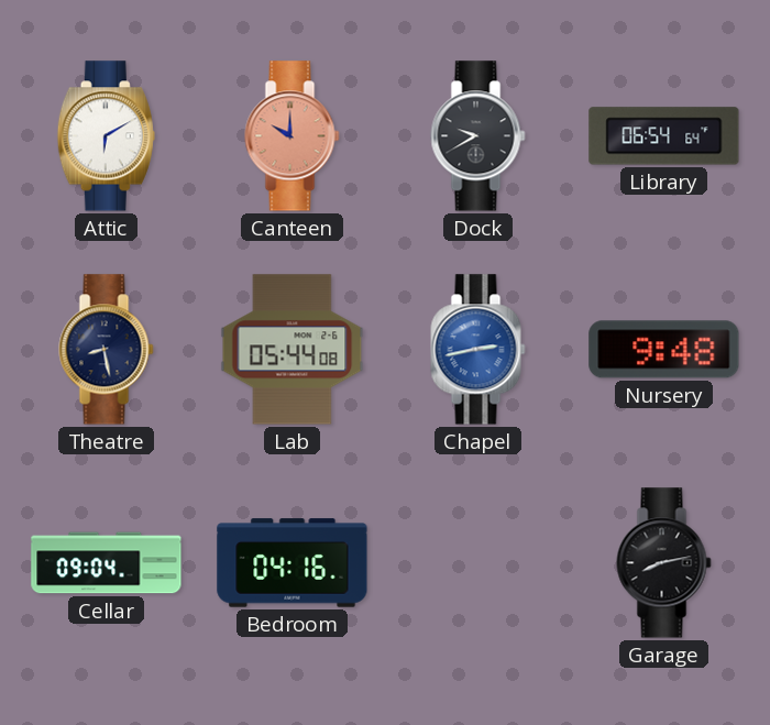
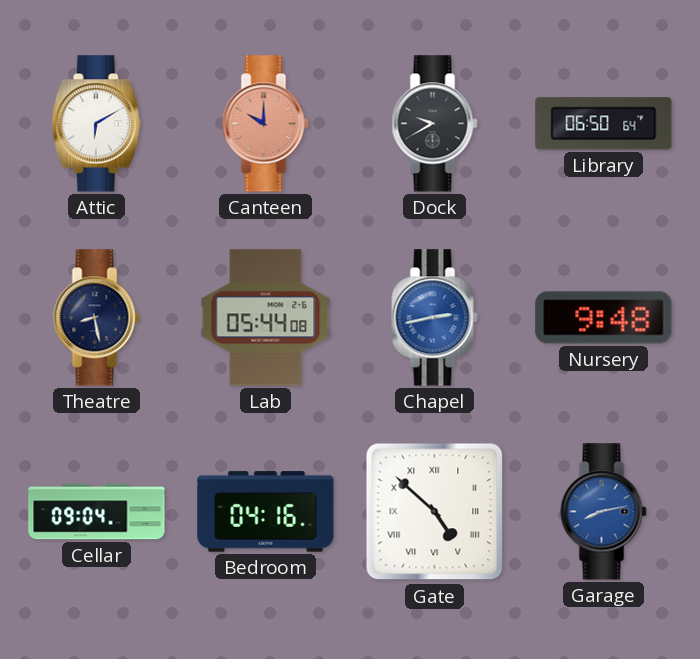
Library: 06:54 -> 06:50 (604, 124)
Gate: none -> 4:52 (435, 512)
Garage dial: black -> blue (604, 512)
